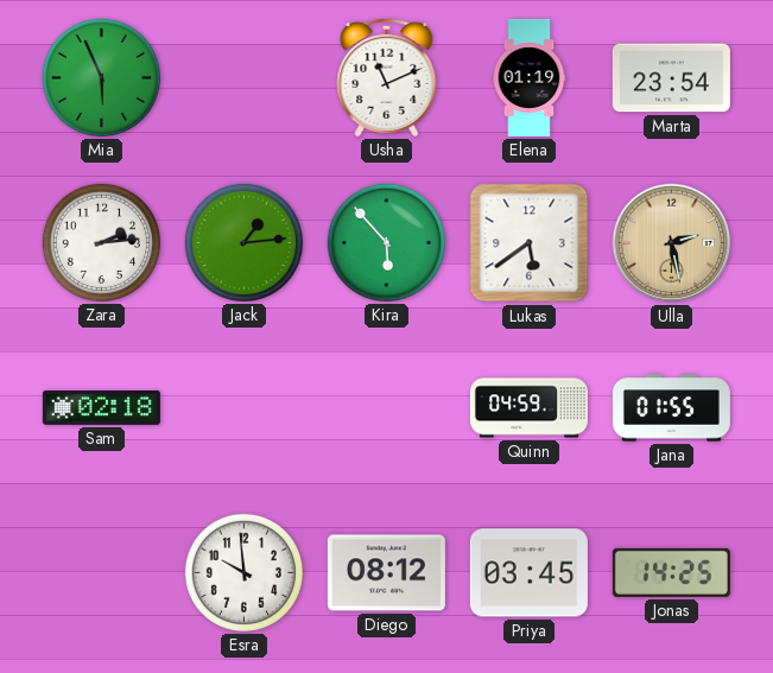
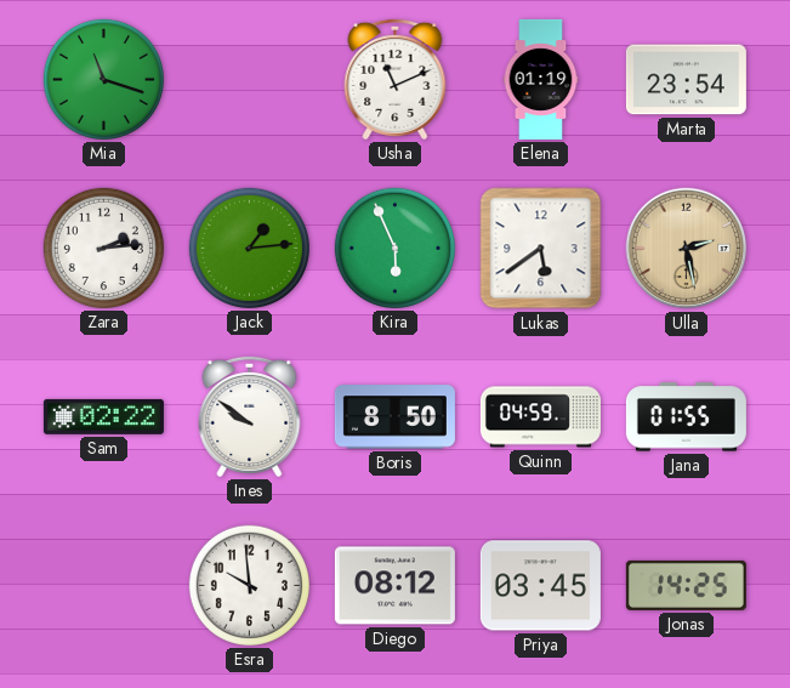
Mia: 5:56 -> 11:18 (103, 79)
Kira: 5:53 -> 5:56 (394, 248)
Sam: 02:18 -> 02:22 (103, 416)
Ines: none -> 9:51 (250, 416)
Boris: none -> 8:50 (394, 417)
